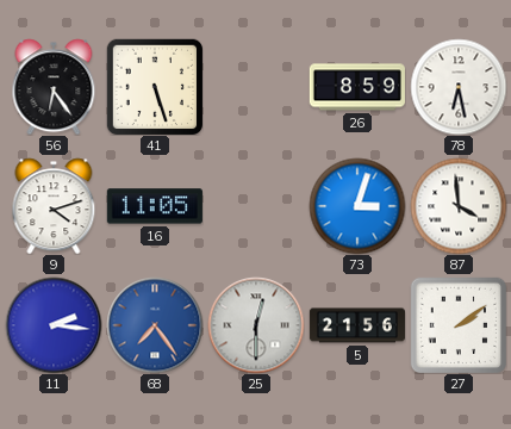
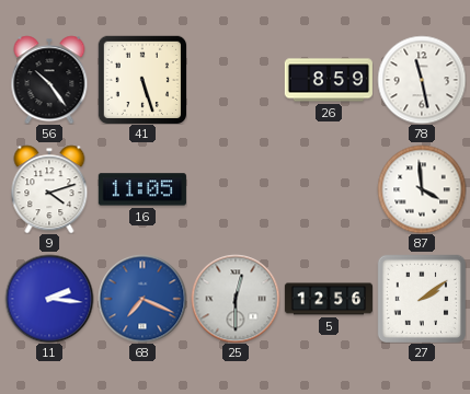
56: 6:24 -> 10:24 (49, 80)
78: 6:28 -> 11:28 (422, 80)
73: 3:03 -> none (357, 206)
68: 7:24 -> 7:19 (142, 299)
5: 21:56 -> 12:56 (328, 299)
